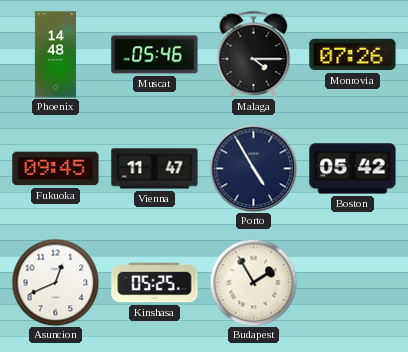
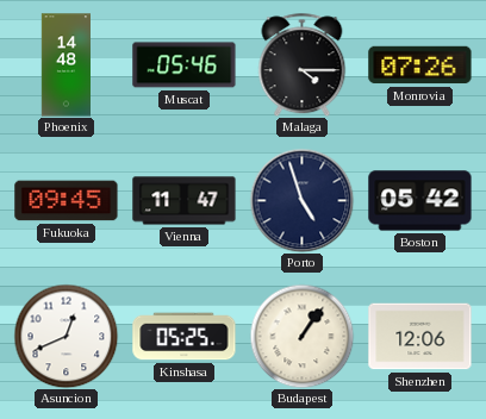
Porto: 4:55 -> 4:57 (301, 200)
Budapest: 1:55 -> 1:06 (301, 336)
Shenzhen: none -> 12:06 (420, 337)
